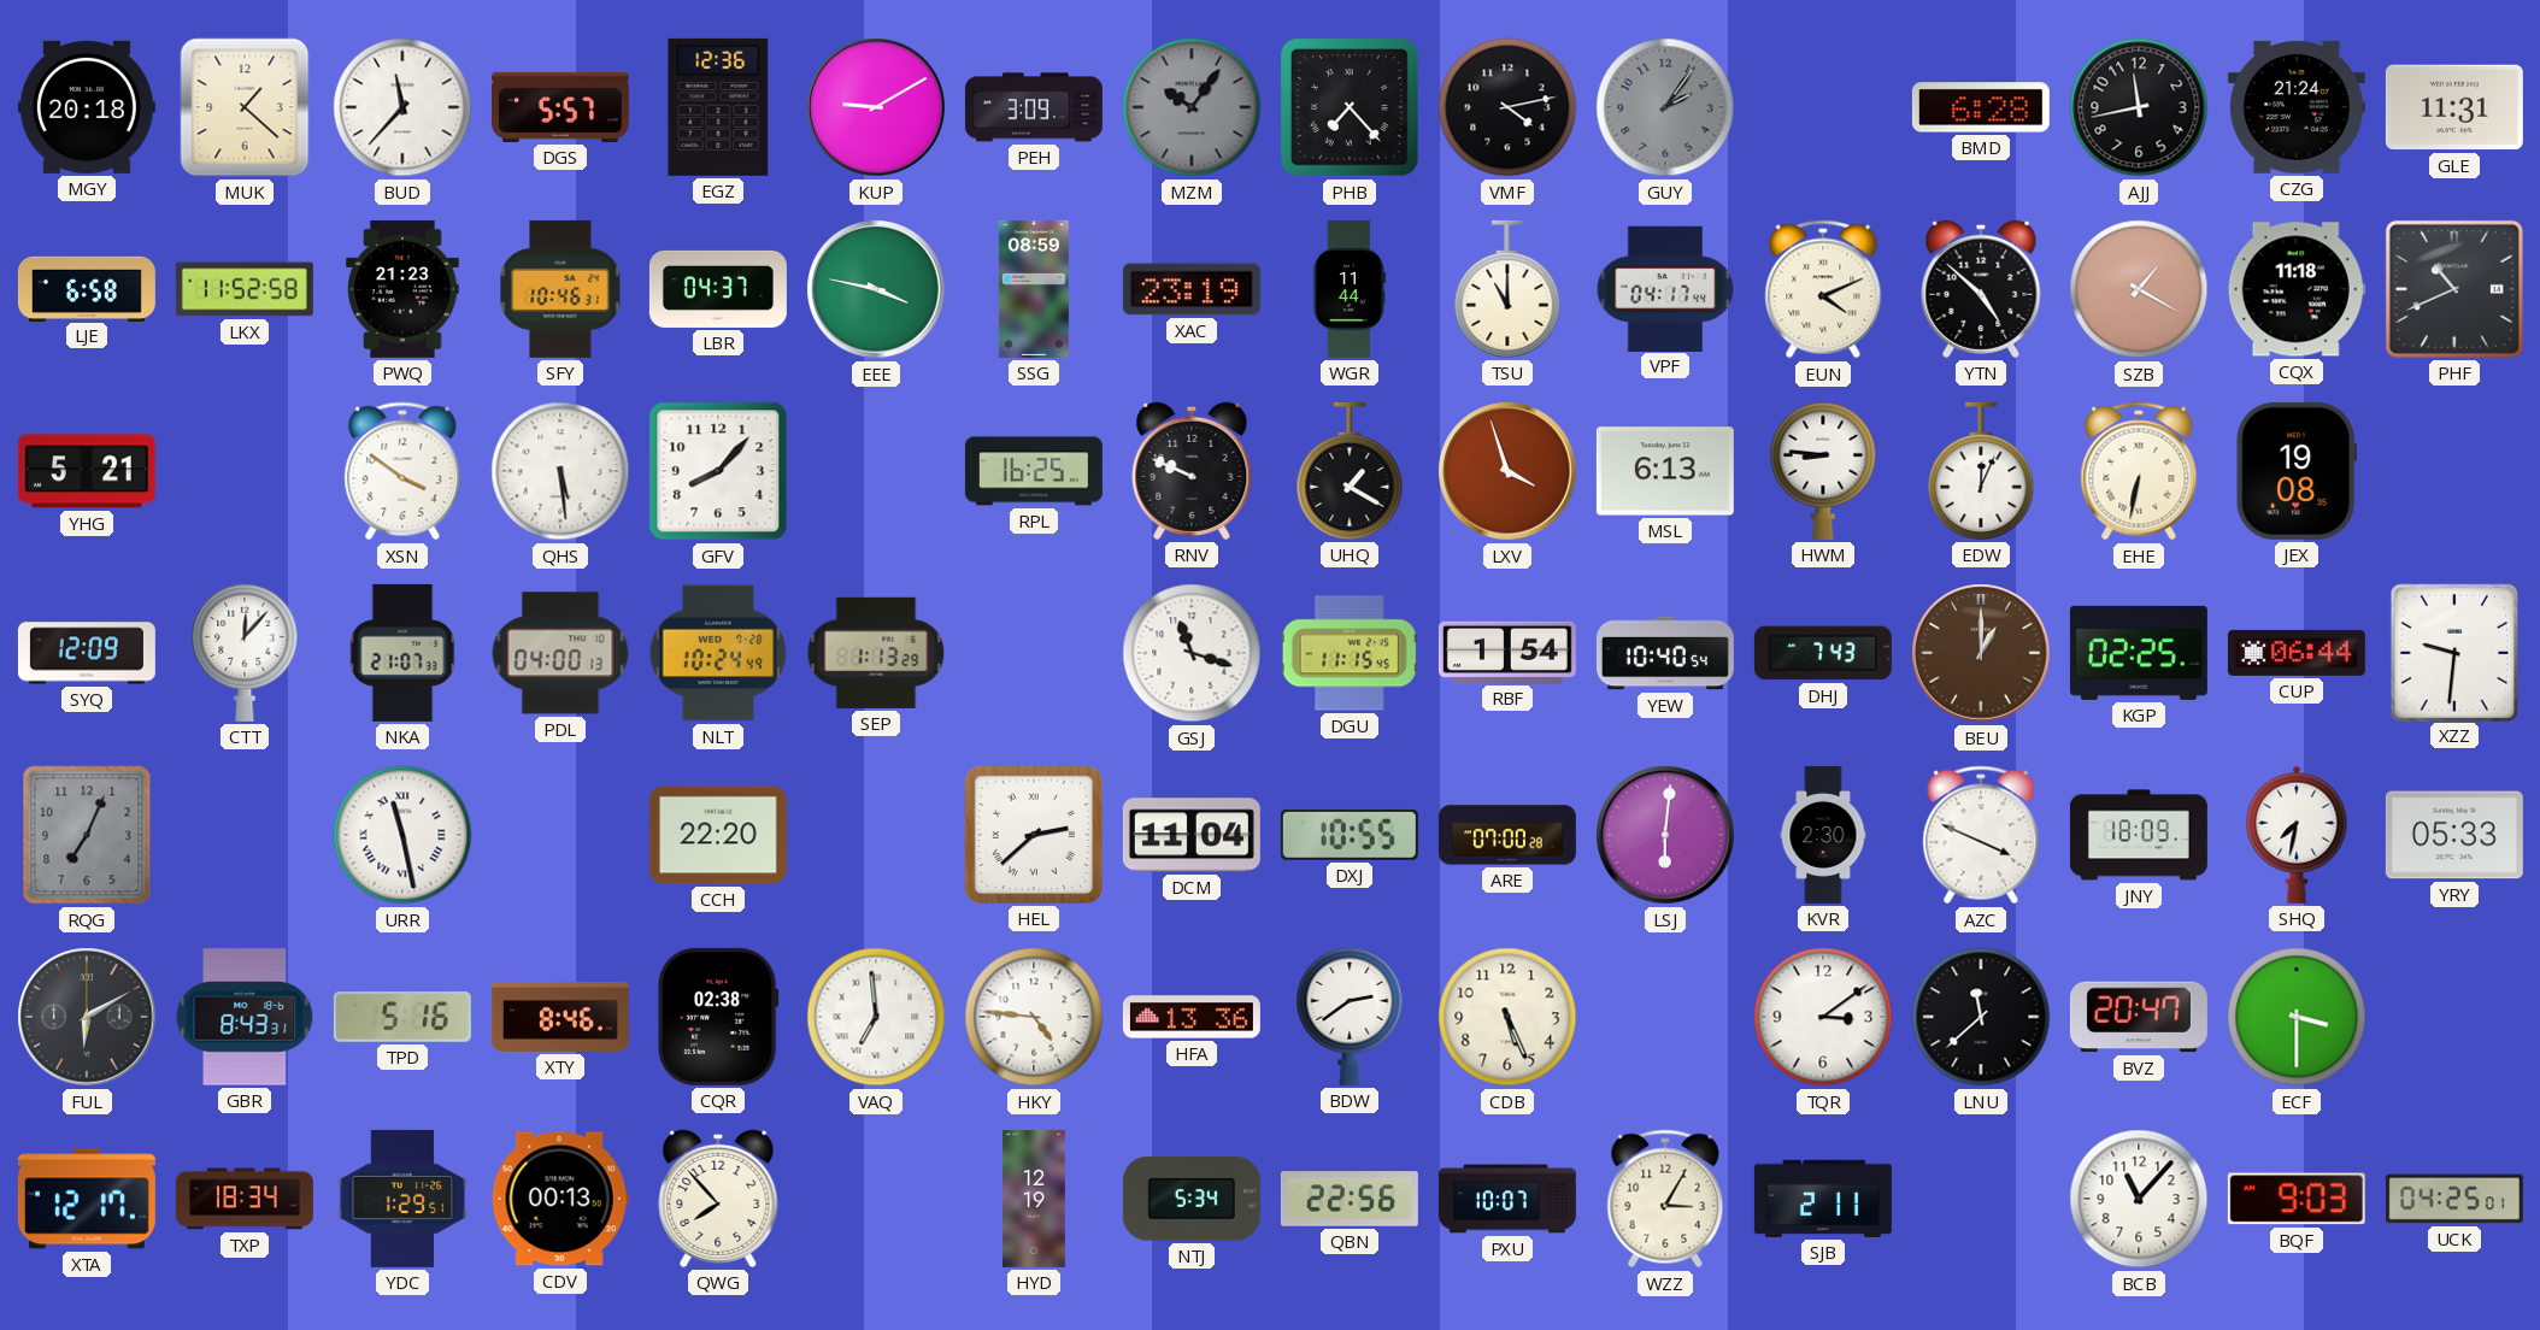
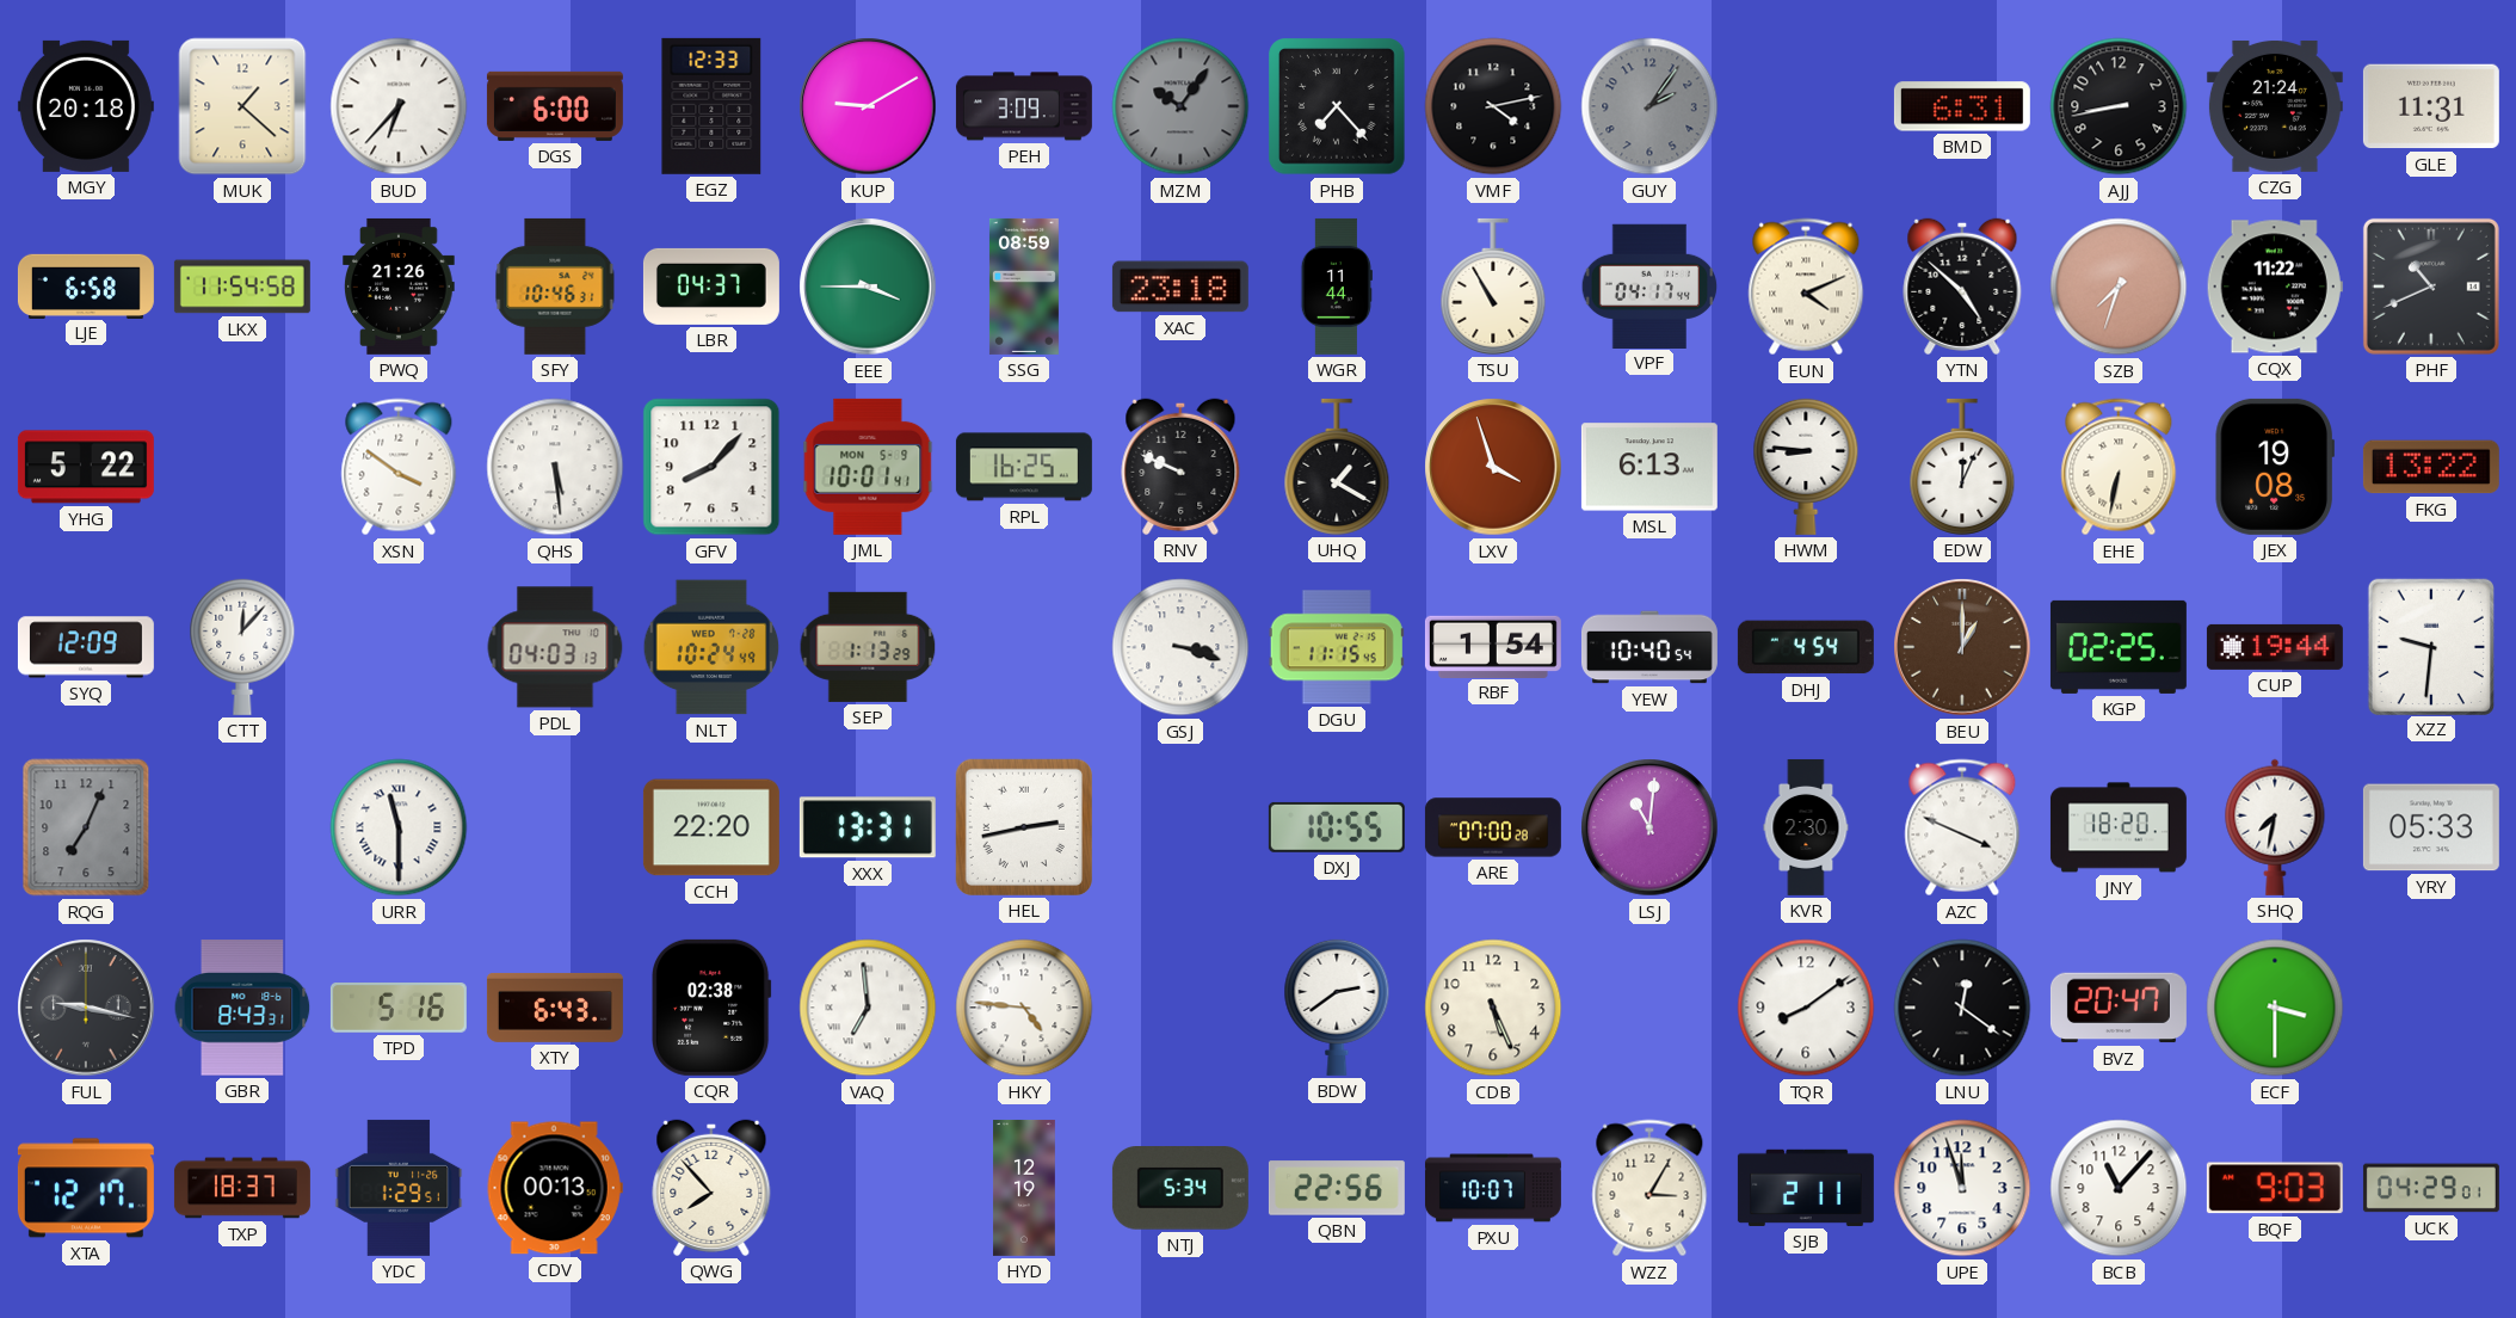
BUD: 11:37 -> 6:37 (399, 106)
DGS: 5:57 -> 6:00 (555, 106)
EGZ: 12:36 -> 12:33 (711, 106)
BMD: 6:28 -> 6:31 (1962, 106)
AJJ: 11:43 -> 8:43 (2119, 106)
LKX: 11:52 -> 11:54 (242, 287)
PWQ: 21:23 -> 21:26 (399, 287)
EEE: 3:47 -> 3:45 (868, 287)
XAC: 23:19 -> 23:18 (1180, 287)
TSU: 11:00 -> 10:55 (1493, 287)
SZB: 1:20 -> 7:33 (2119, 287)
CQX: 11:18 -> 11:22 (2275, 287)
YHG: 5:21 -> 5:22 (86, 467)
JML: none -> 10:01 (868, 467)
FKG: none -> 13:22 (2431, 467)
NKA: 21:07 -> none (402, 653)
PDL: 04:00 -> 04:03 (555, 647)
GSJ: 11:18 -> 3:18 (1180, 647)
DHJ: 7:43 -> 4:54 (1806, 647)
CUP: 06:44 -> 19:44 (2275, 647)
URR: 11:28 -> 11:30 (399, 827)
XXX: none -> 13:31 (868, 827)
HEL: 2:38 -> 2:43 (1024, 827)
DCM: 11:04 -> none (1192, 835)
LSJ: 6:01 -> 11:01 (1649, 827)
JNY: 18:09 -> 18:20 (2119, 827)
FUL: 6:10 -> 9:17 (86, 1008)
XTY: 8:46 -> 6:43 (555, 1008)
HFA: 13:36 -> none (1192, 1017)
TQR: 3:09 -> 8:09 (1806, 1008)
LNU: 11:38 -> 12:21 (1962, 1008)
TXP: 18:34 -> 18:37 (242, 1188)
UPE: none -> 11:57 (1962, 1188)
UCK: 04:25 -> 04:29 (2431, 1188)
